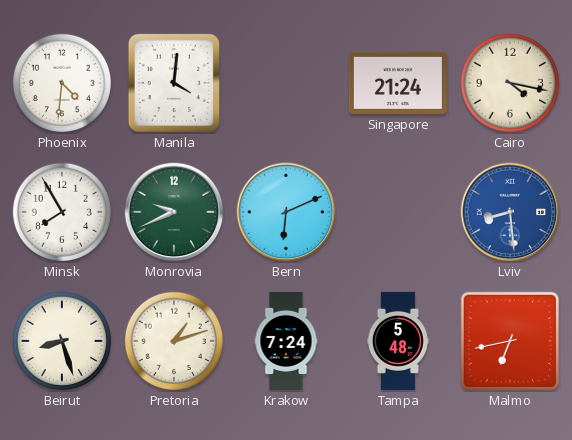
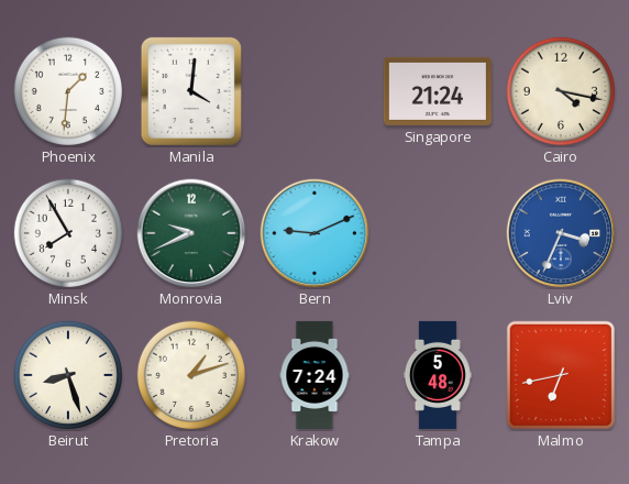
Phoenix: 4:31 -> 1:31 (68, 91)
Bern: 6:11 -> 9:11 (314, 233)
Lviv: 8:29 -> 3:34 (561, 233)
